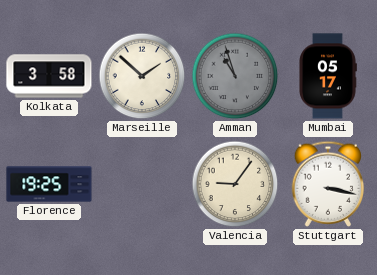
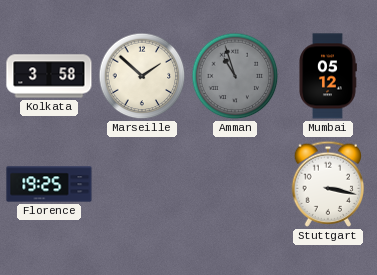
Mumbai: 05:17 -> 05:12 (328, 76)
Valencia: 9:06 -> none (235, 184)
